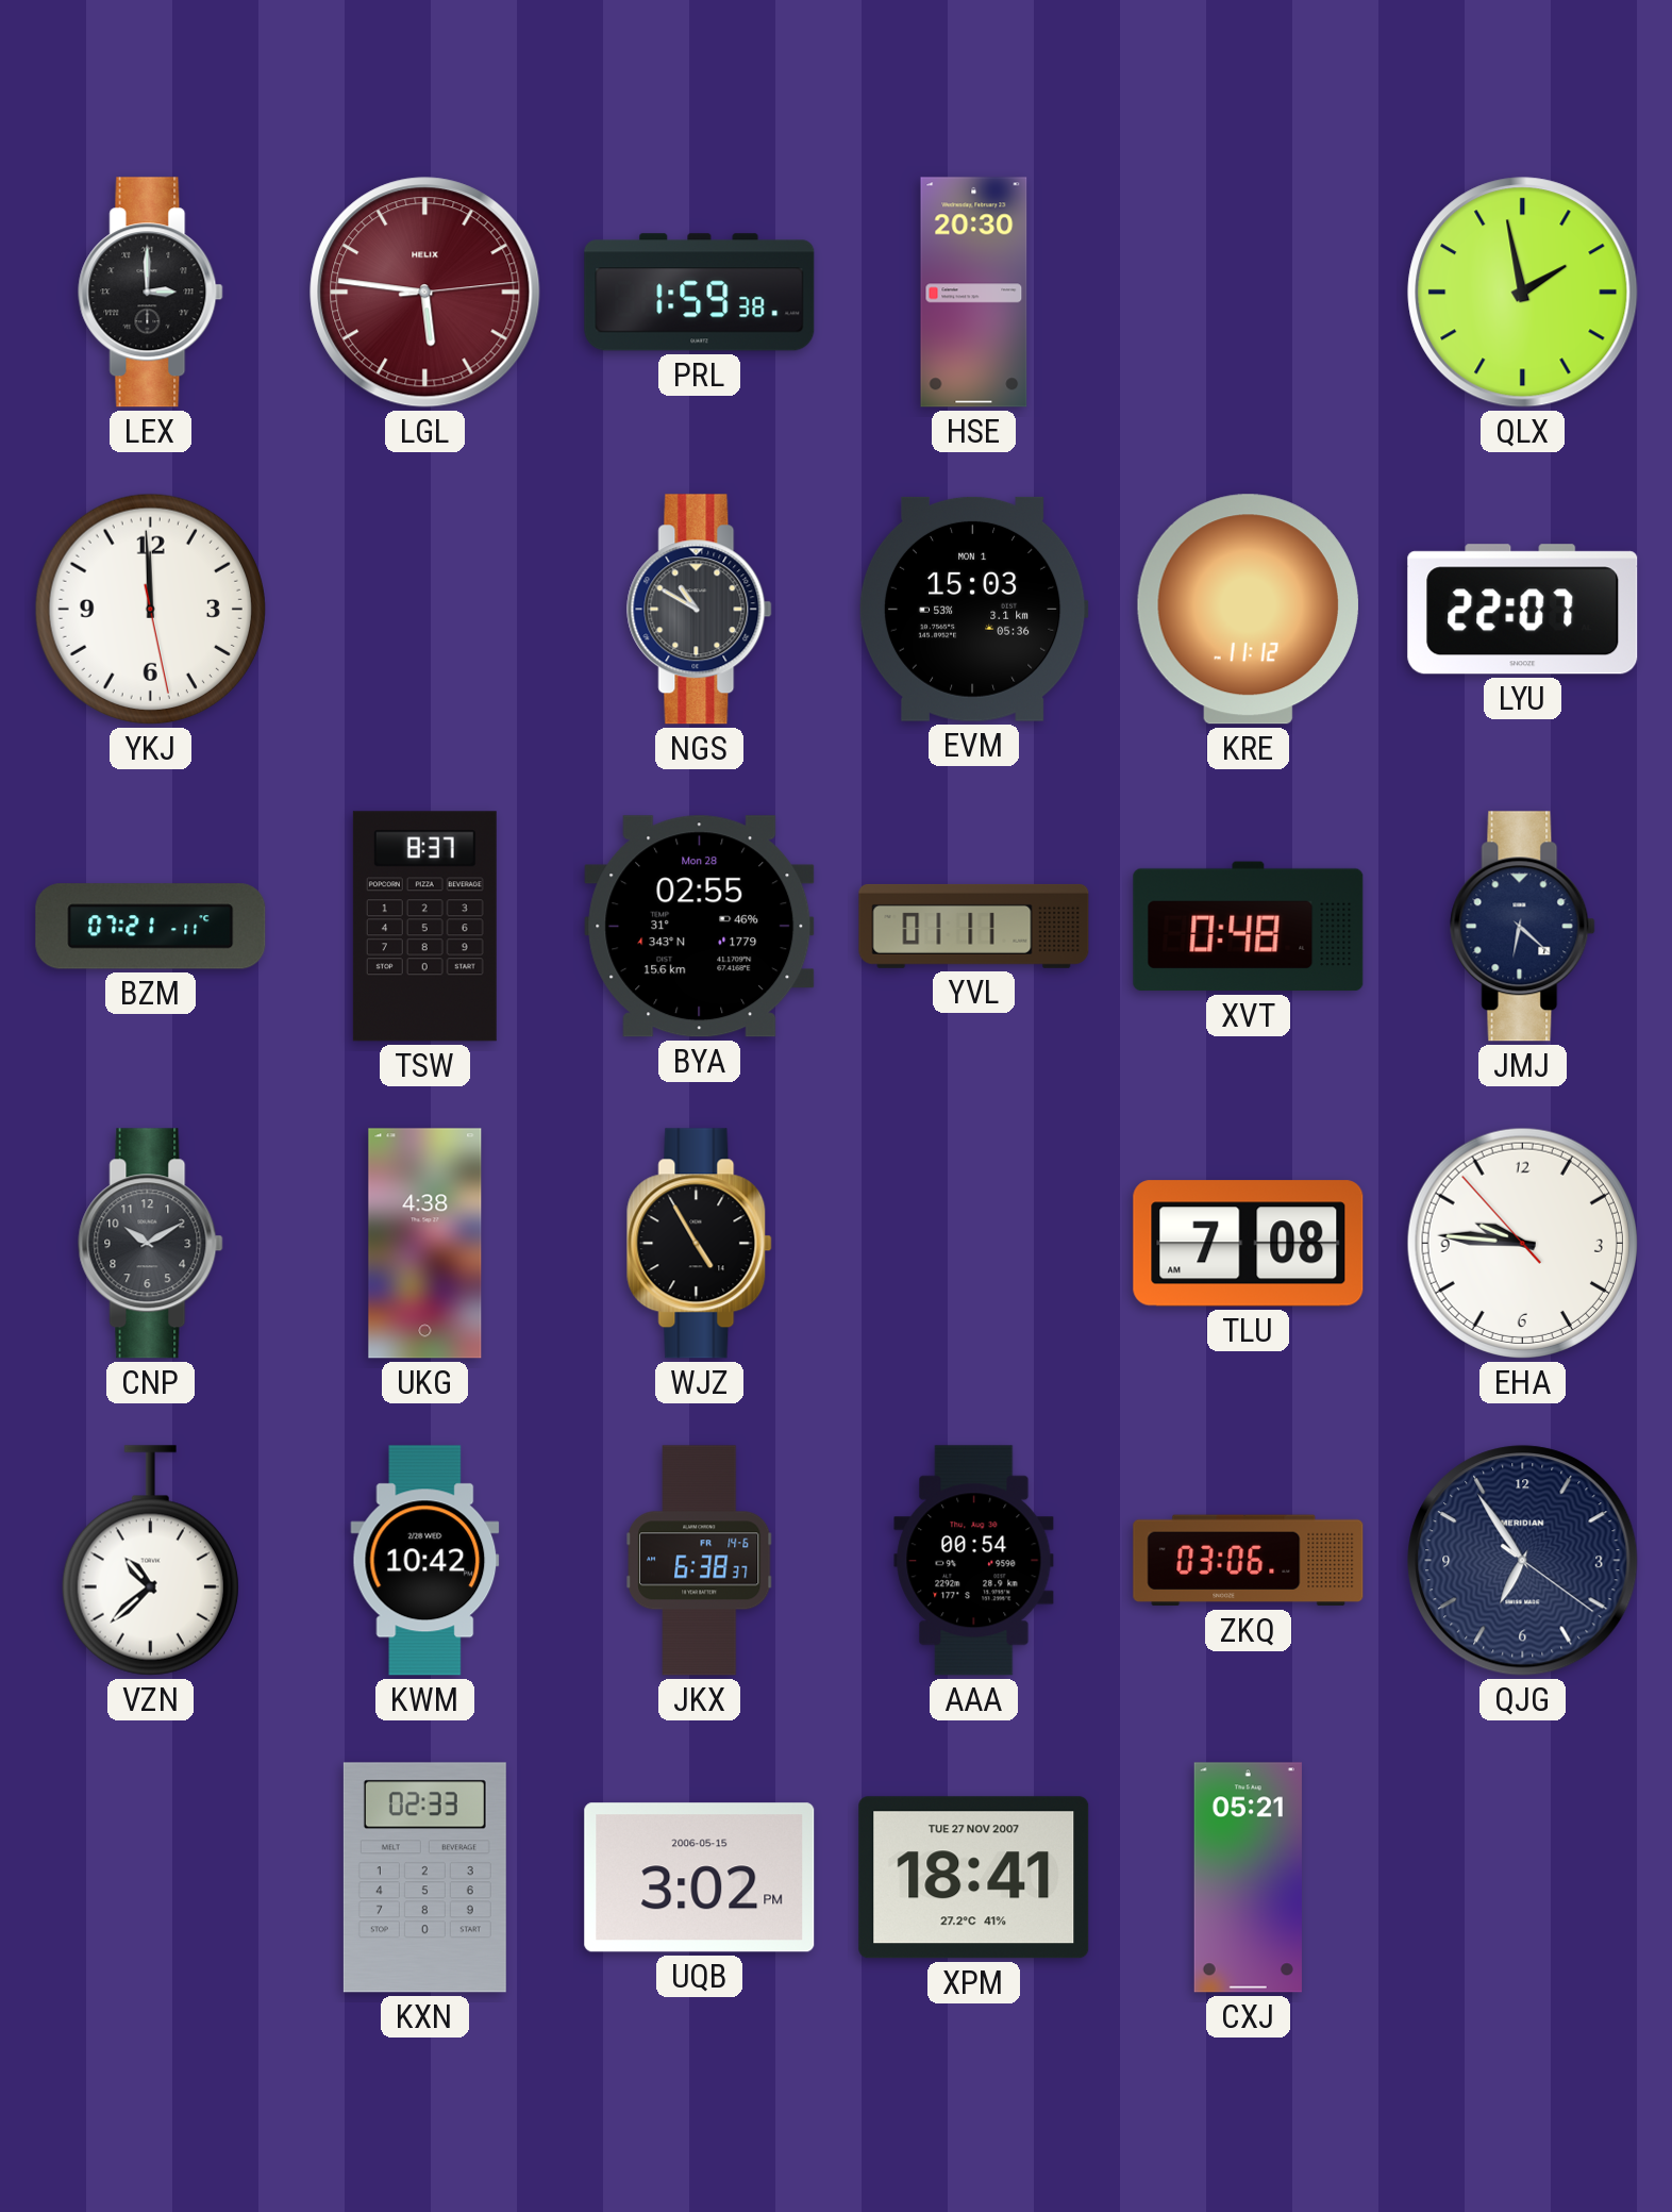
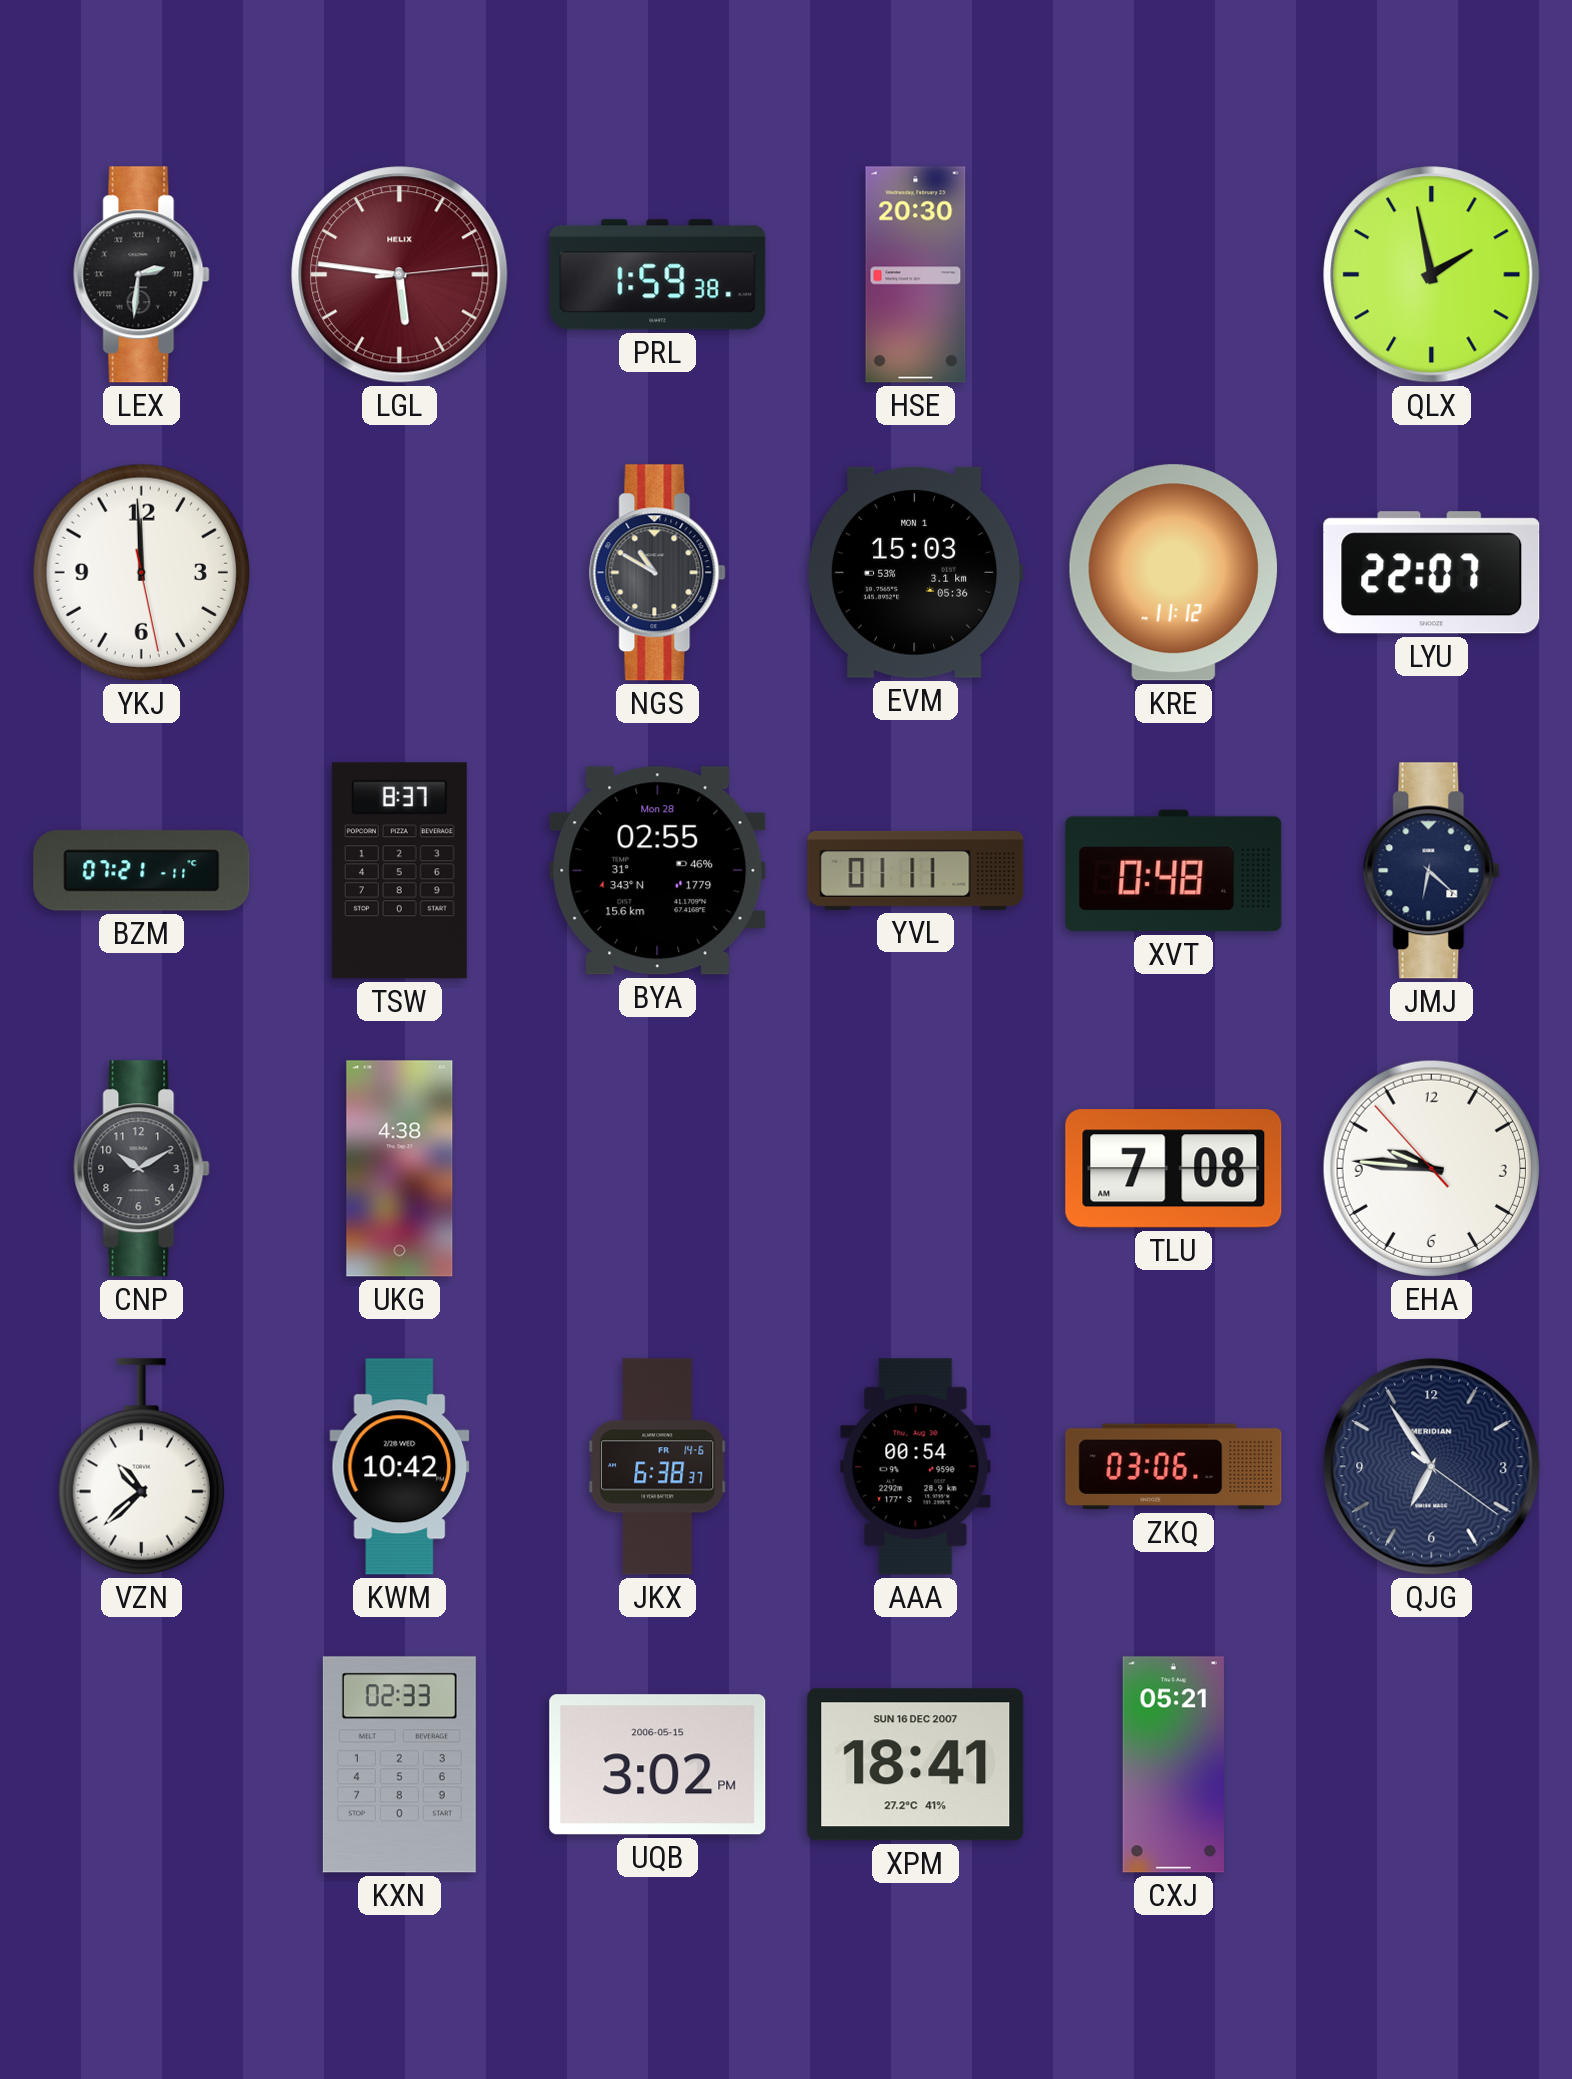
LEX: 3:00 -> 2:31 (142, 275)
WJZ: 4:55 -> none (700, 1244)
XPM date: TUE 27 NOV 2007 -> SUN 16 DEC 2007 (916, 1765)
